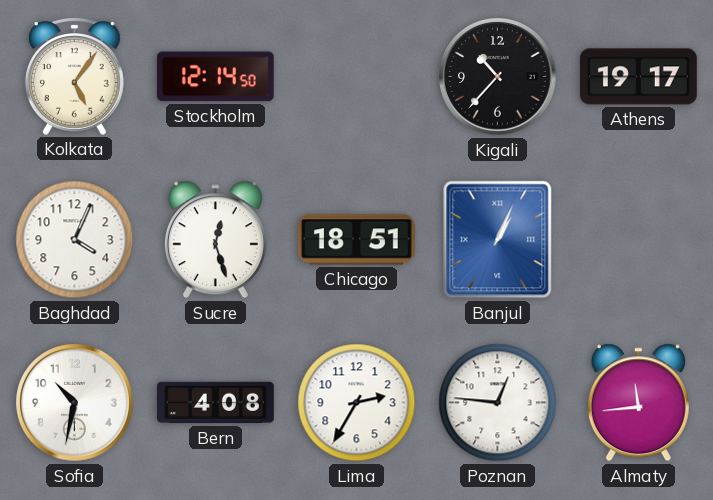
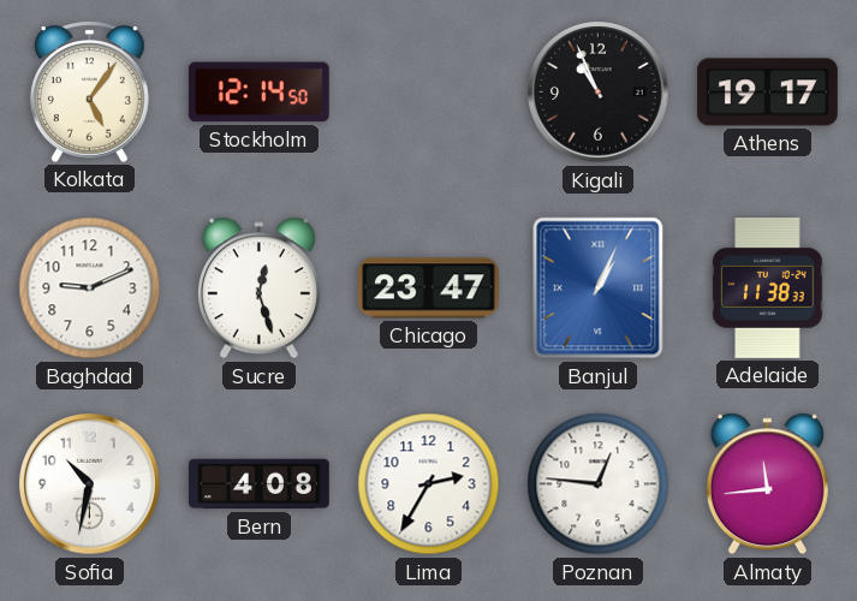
Kigali: 10:37 -> 10:56 (599, 93)
Baghdad: 4:04 -> 9:11 (90, 288)
Chicago: 18:51 -> 23:47 (428, 288)
Adelaide: none -> 11:38 (768, 288)
